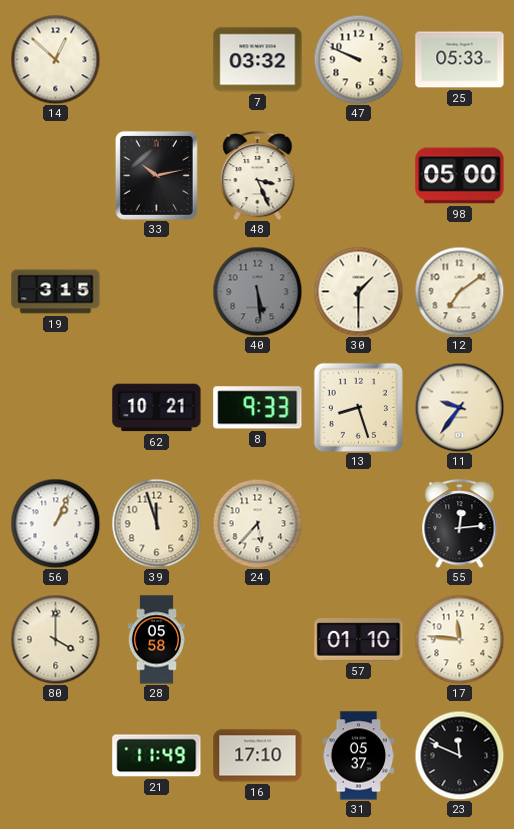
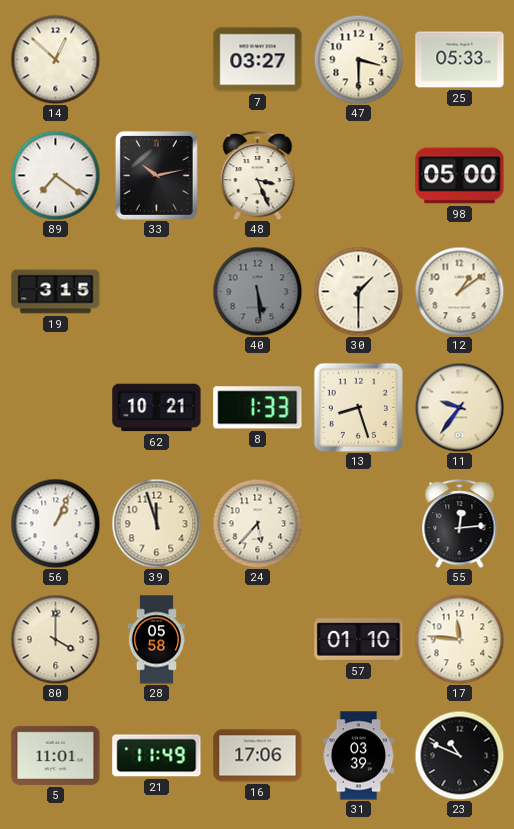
7: 03:32 -> 03:27 (258, 60)
47: 9:49 -> 3:30 (358, 59)
89: none -> 7:21 (55, 175)
12: 7:09 -> 1:09 (459, 291)
8: 9:33 -> 1:33 (258, 408)
5: none -> 11:01 (56, 755)
16: 17:10 -> 17:06 (258, 756)
31: 05:37 -> 03:39 (359, 756)
23: 11:49 -> 10:49 (459, 755)
